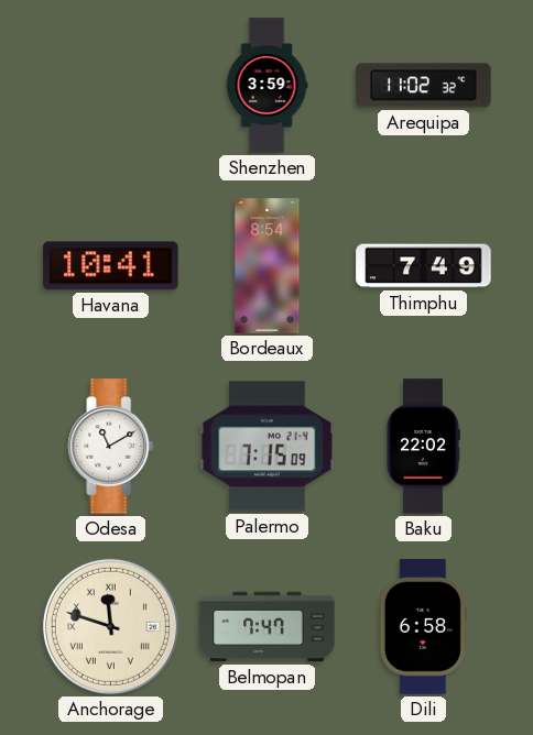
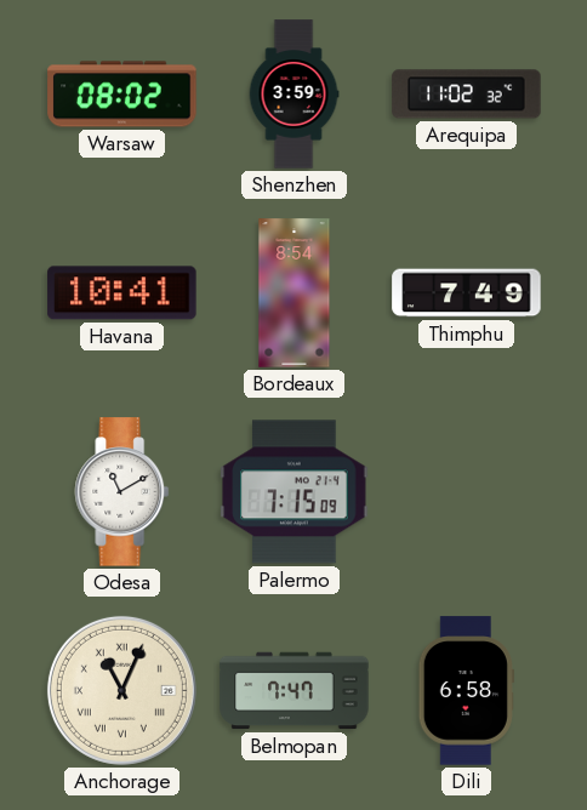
Warsaw: none -> 08:02 (122, 95)
Baku: 22:02 -> none (423, 447)
Anchorage: 11:48 -> 11:04 (121, 690)
